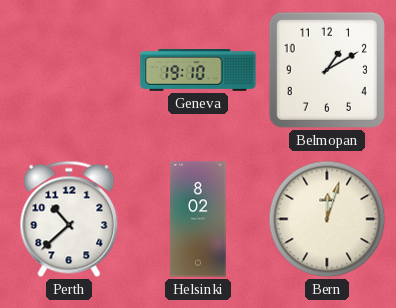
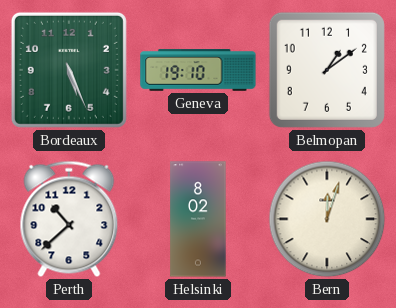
Bordeaux: none -> 5:26 (69, 70)
Belmopan: 1:10 -> 1:09 (327, 70)
